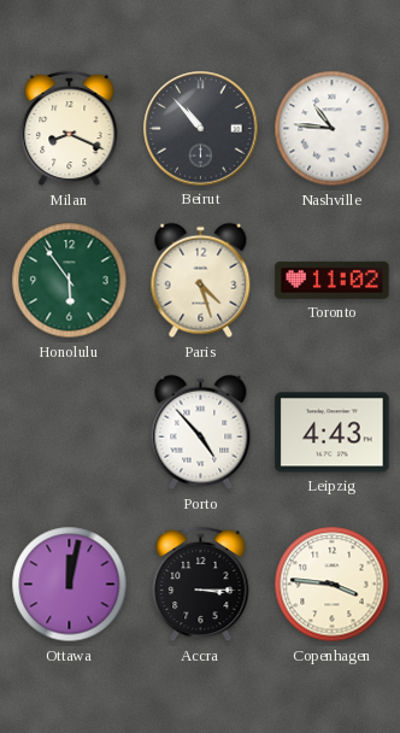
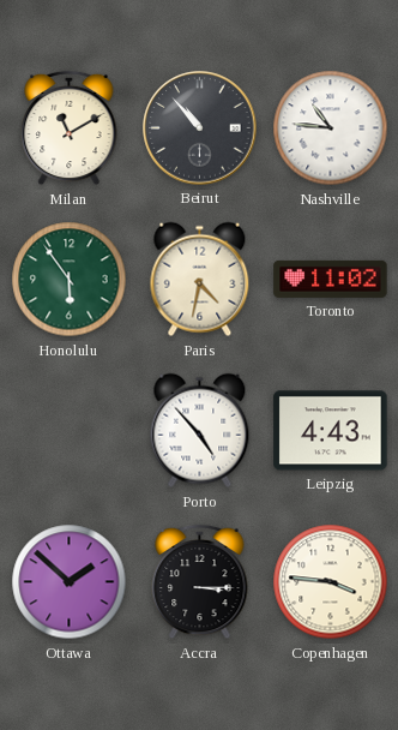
Milan: 8:19 -> 11:10 (70, 128)
Paris: 4:27 -> 4:32 (200, 280)
Ottawa: 12:02 -> 1:52 (70, 582)
